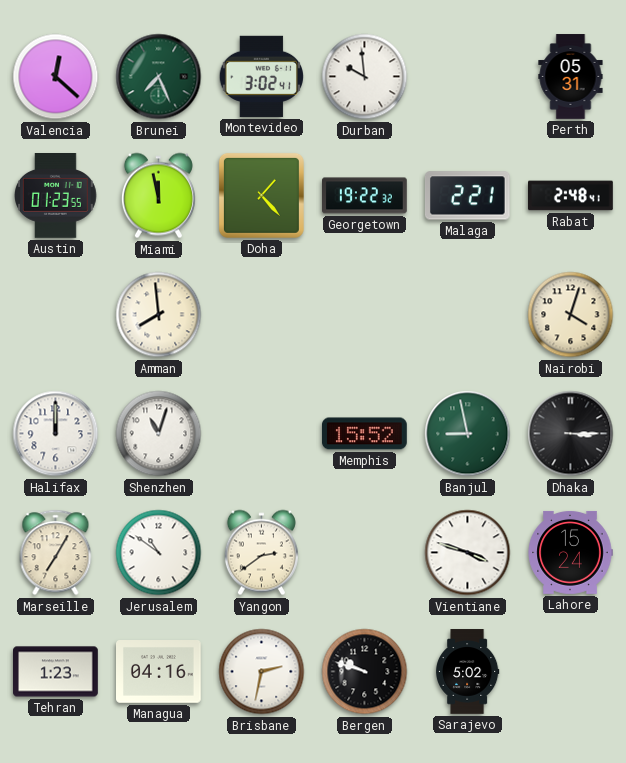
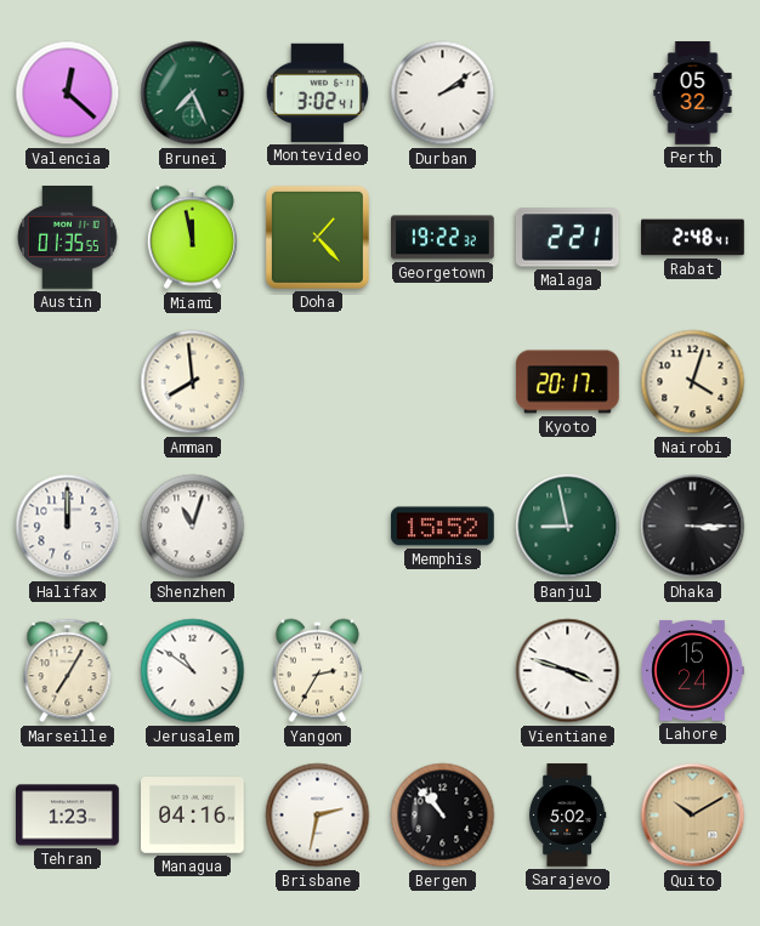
Durban: 9:59 -> 2:09 (443, 93)
Perth: 05:31 -> 05:32 (693, 93)
Austin: 01:23 -> 01:35 (68, 238)
Kyoto: none -> 20:17 (568, 382)
Yangon: 2:39 -> 2:35 (317, 671)
Bergen: 9:48 -> 10:53 (443, 816)
Quito: none -> 10:10 (693, 816)
